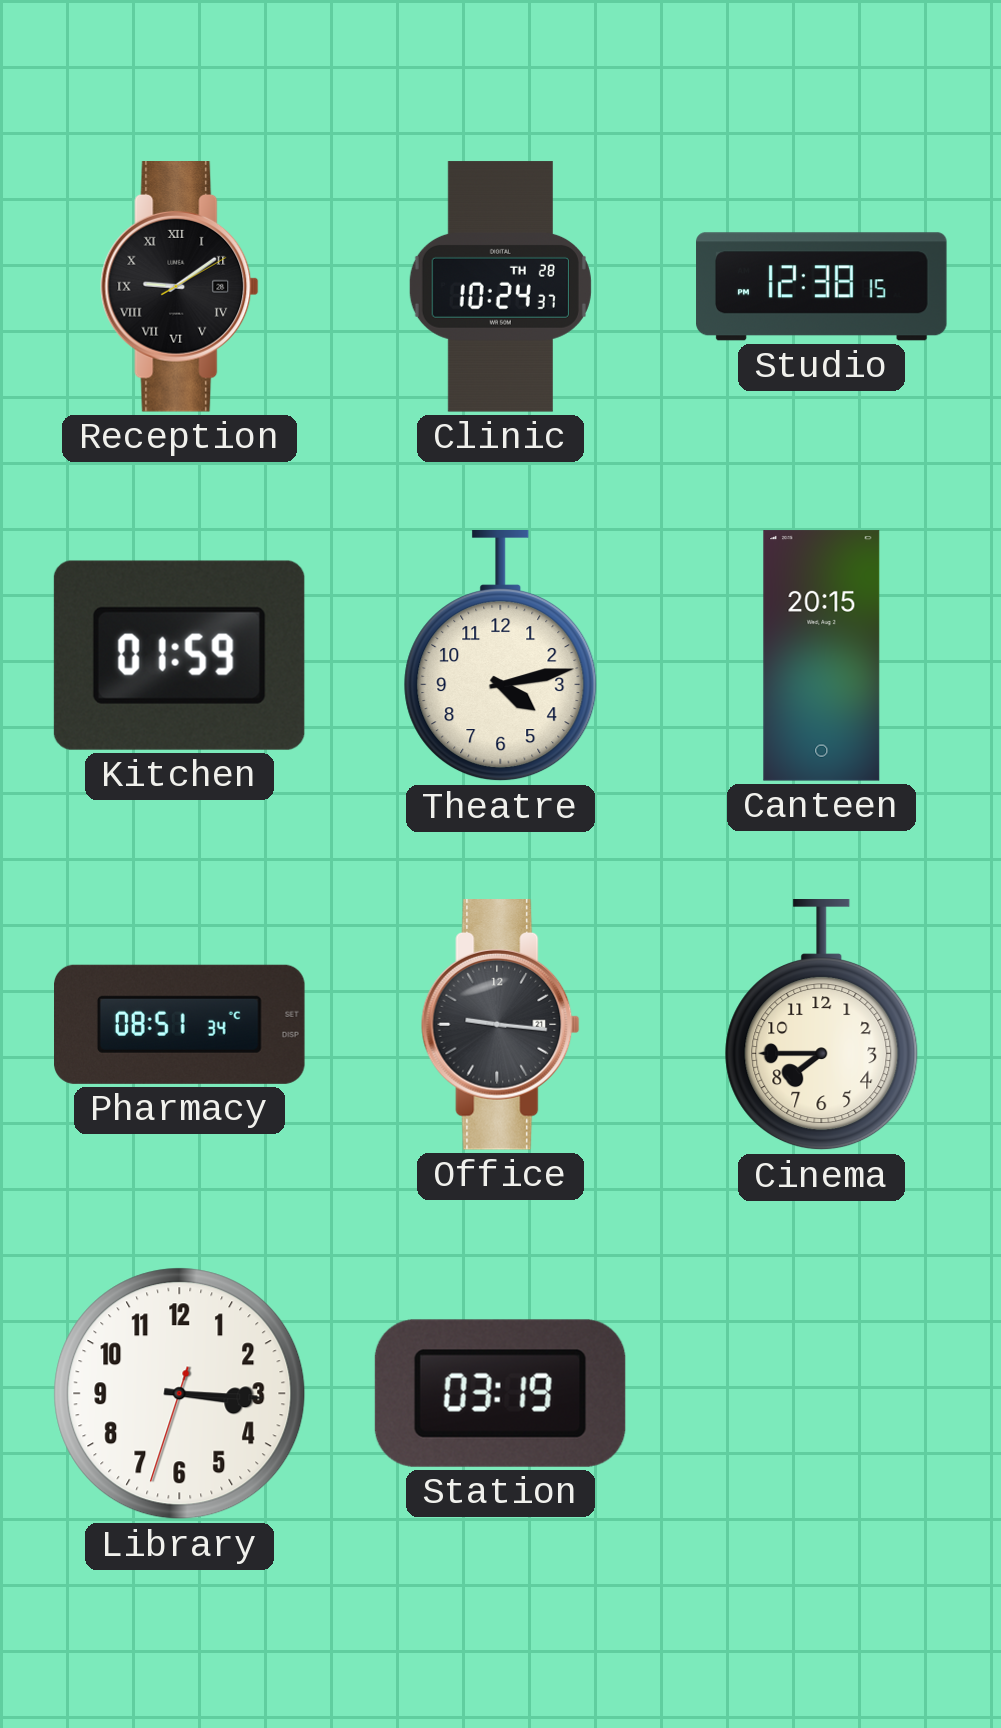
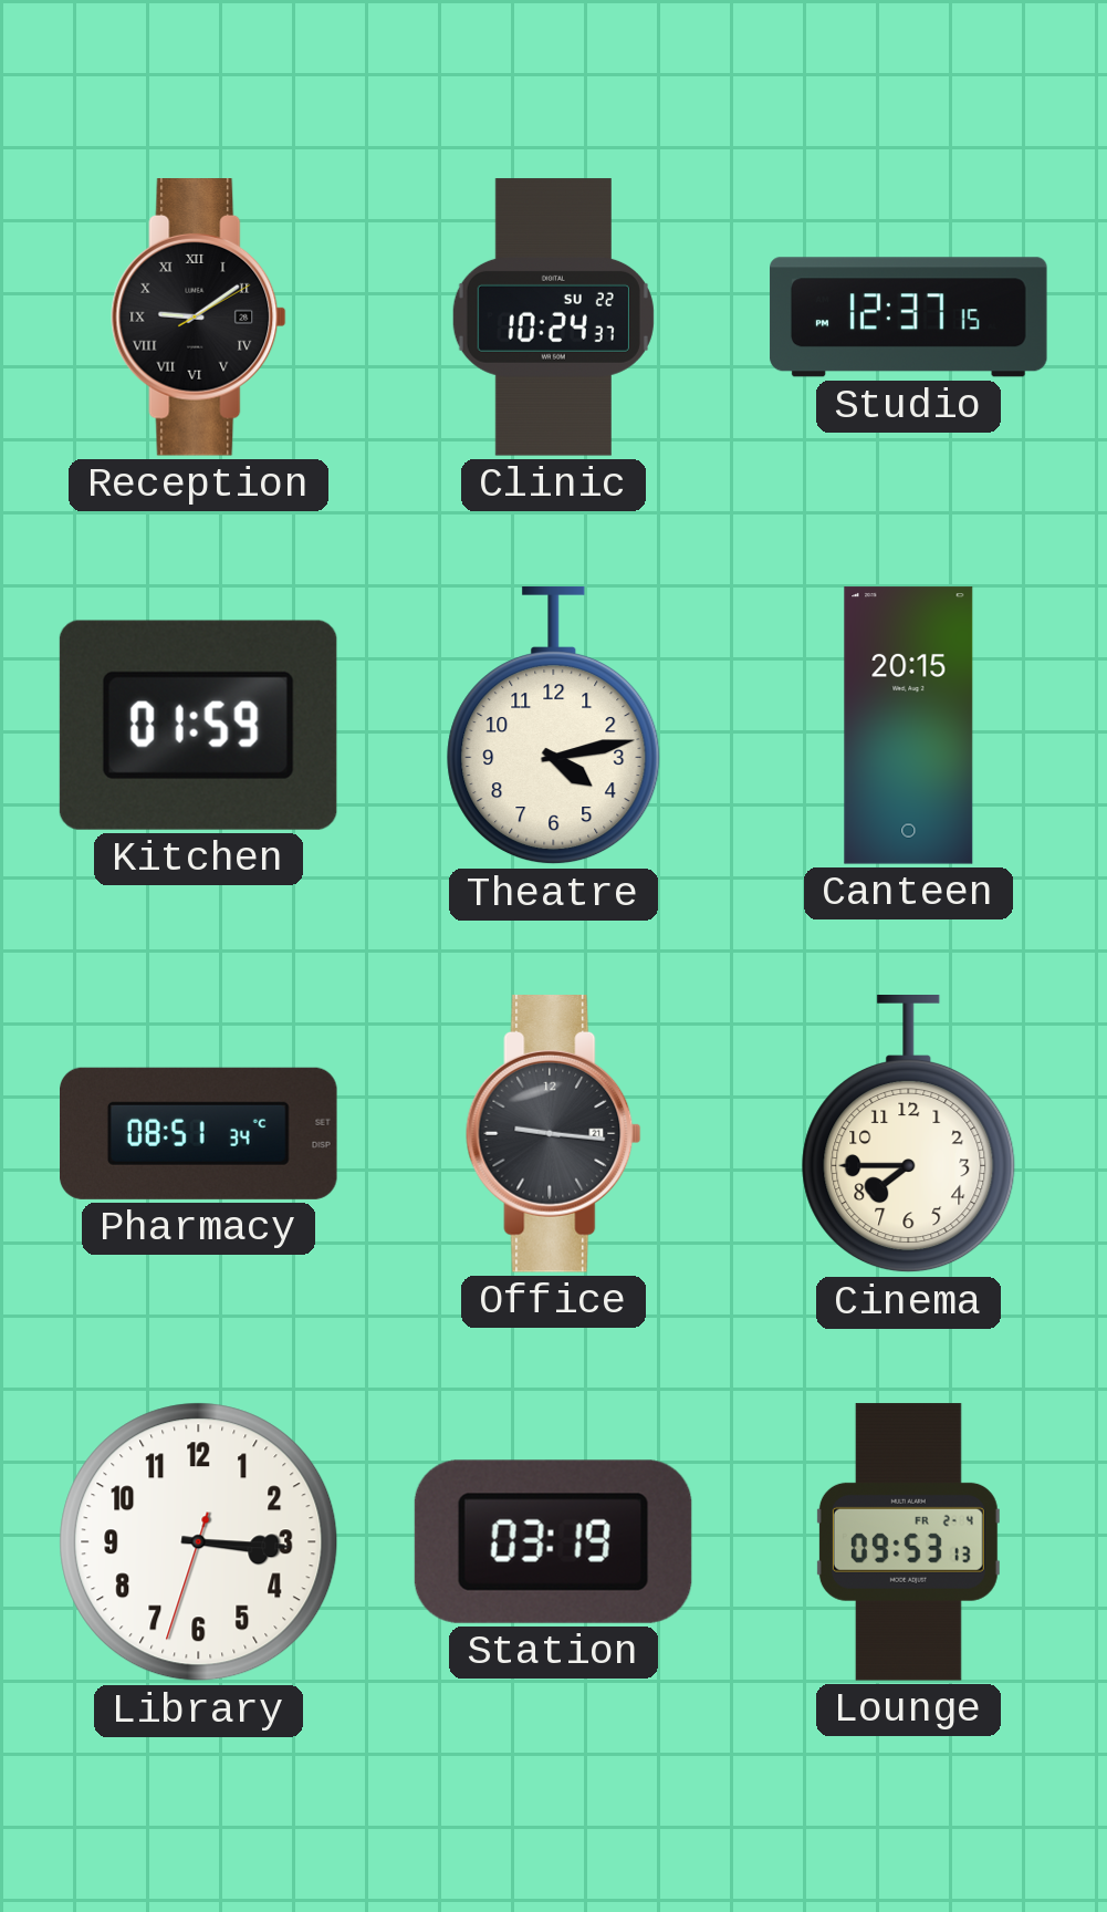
Clinic date: TH 28 -> SU 22 (553, 318)
Studio: 12:38 -> 12:37 (909, 318)
Lounge: none -> 09:53 (908, 1542)
